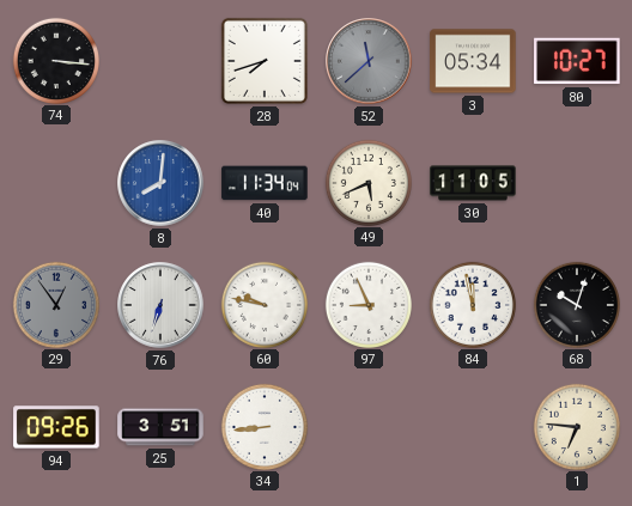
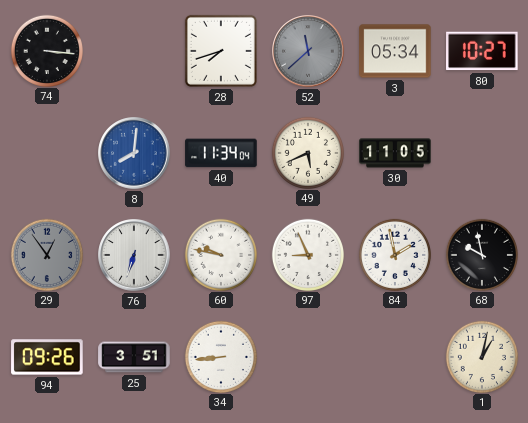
84: 11:58 -> 1:58 (394, 254)
68: 10:03 -> 9:58 (481, 254)
1: 6:46 -> 1:02 (481, 356)
